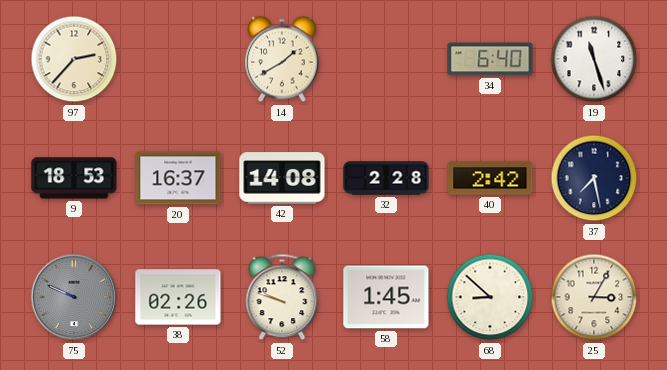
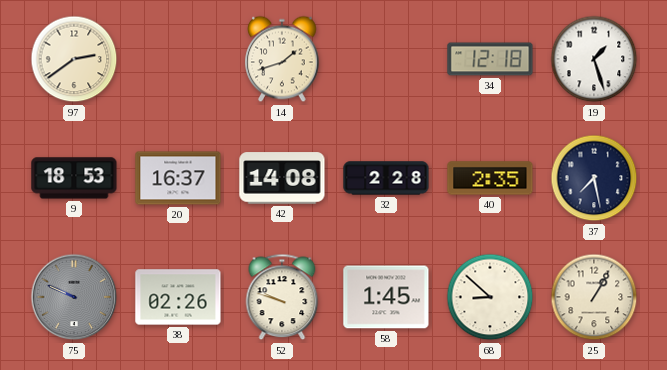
97: 2:37 -> 2:39 (74, 59)
14: 1:40 -> 1:42 (282, 59)
34: 6:40 -> 12:18 (490, 59)
19: 11:27 -> 1:27 (594, 59)
40: 2:42 -> 2:35 (490, 178)
25: 3:05 -> 1:05 (594, 297)
